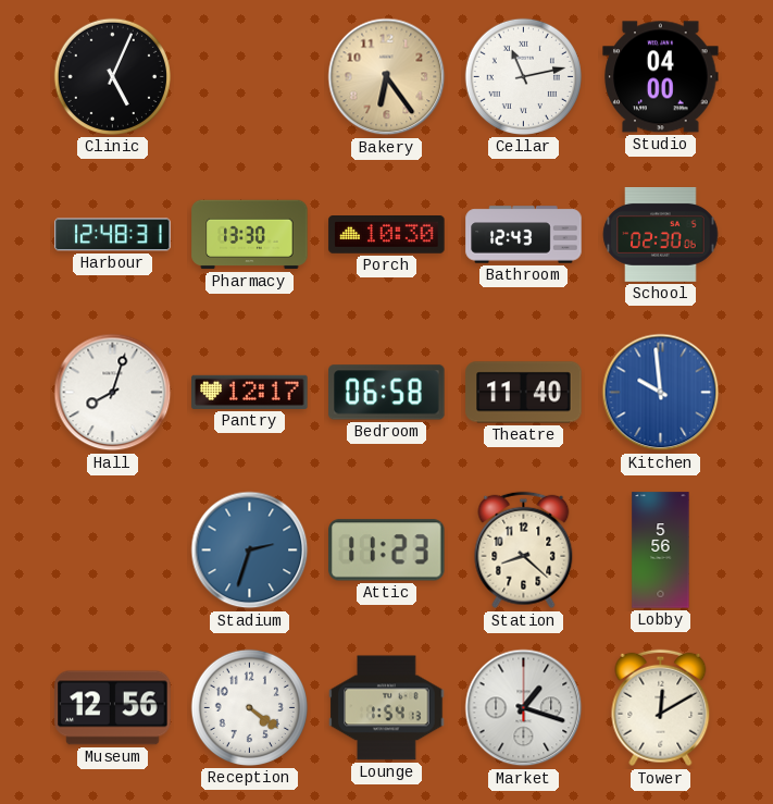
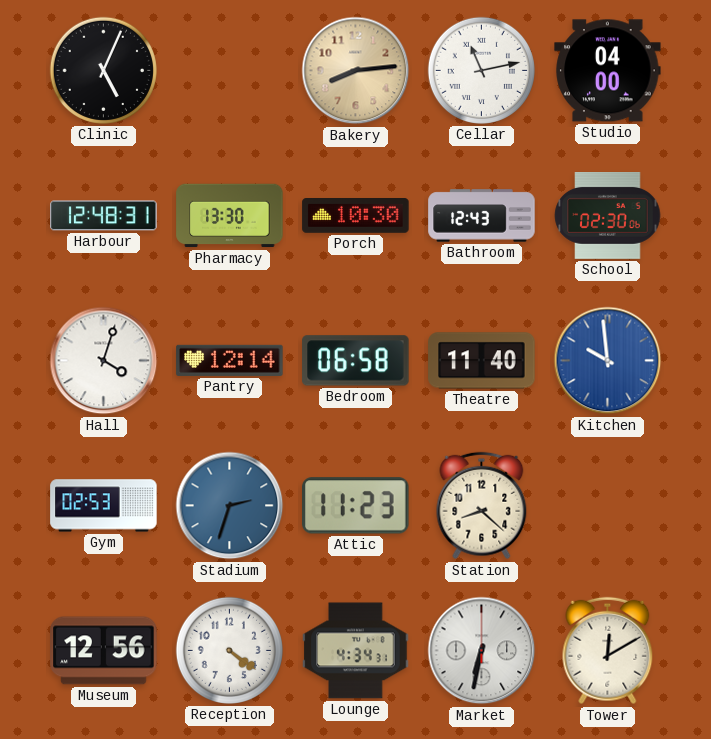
Bakery: 6:24 -> 8:14 (356, 71)
Hall: 8:03 -> 4:03 (104, 361)
Pantry: 12:17 -> 12:14 (230, 360)
Gym: none -> 02:53 (104, 506)
Lobby: 5:56 -> none (661, 551)
Lounge: 1:54 -> 4:34 (356, 651)
Market: 1:18 -> 6:32 (482, 651)
